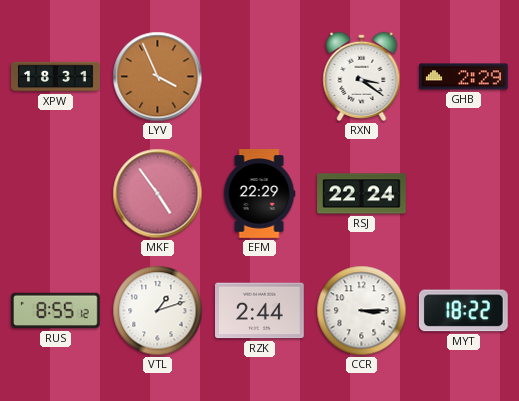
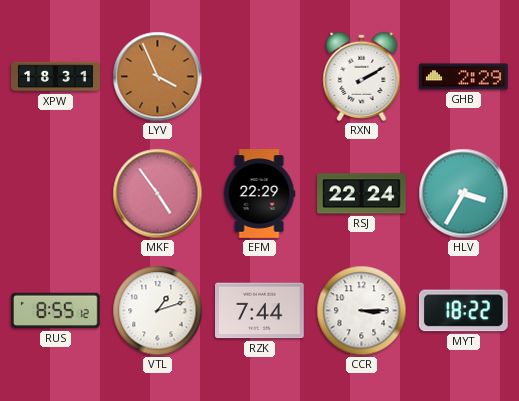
RXN: 3:21 -> 2:10 (362, 76)
HLV: none -> 3:35 (464, 194)
RZK: 2:44 -> 7:44 (260, 311)
